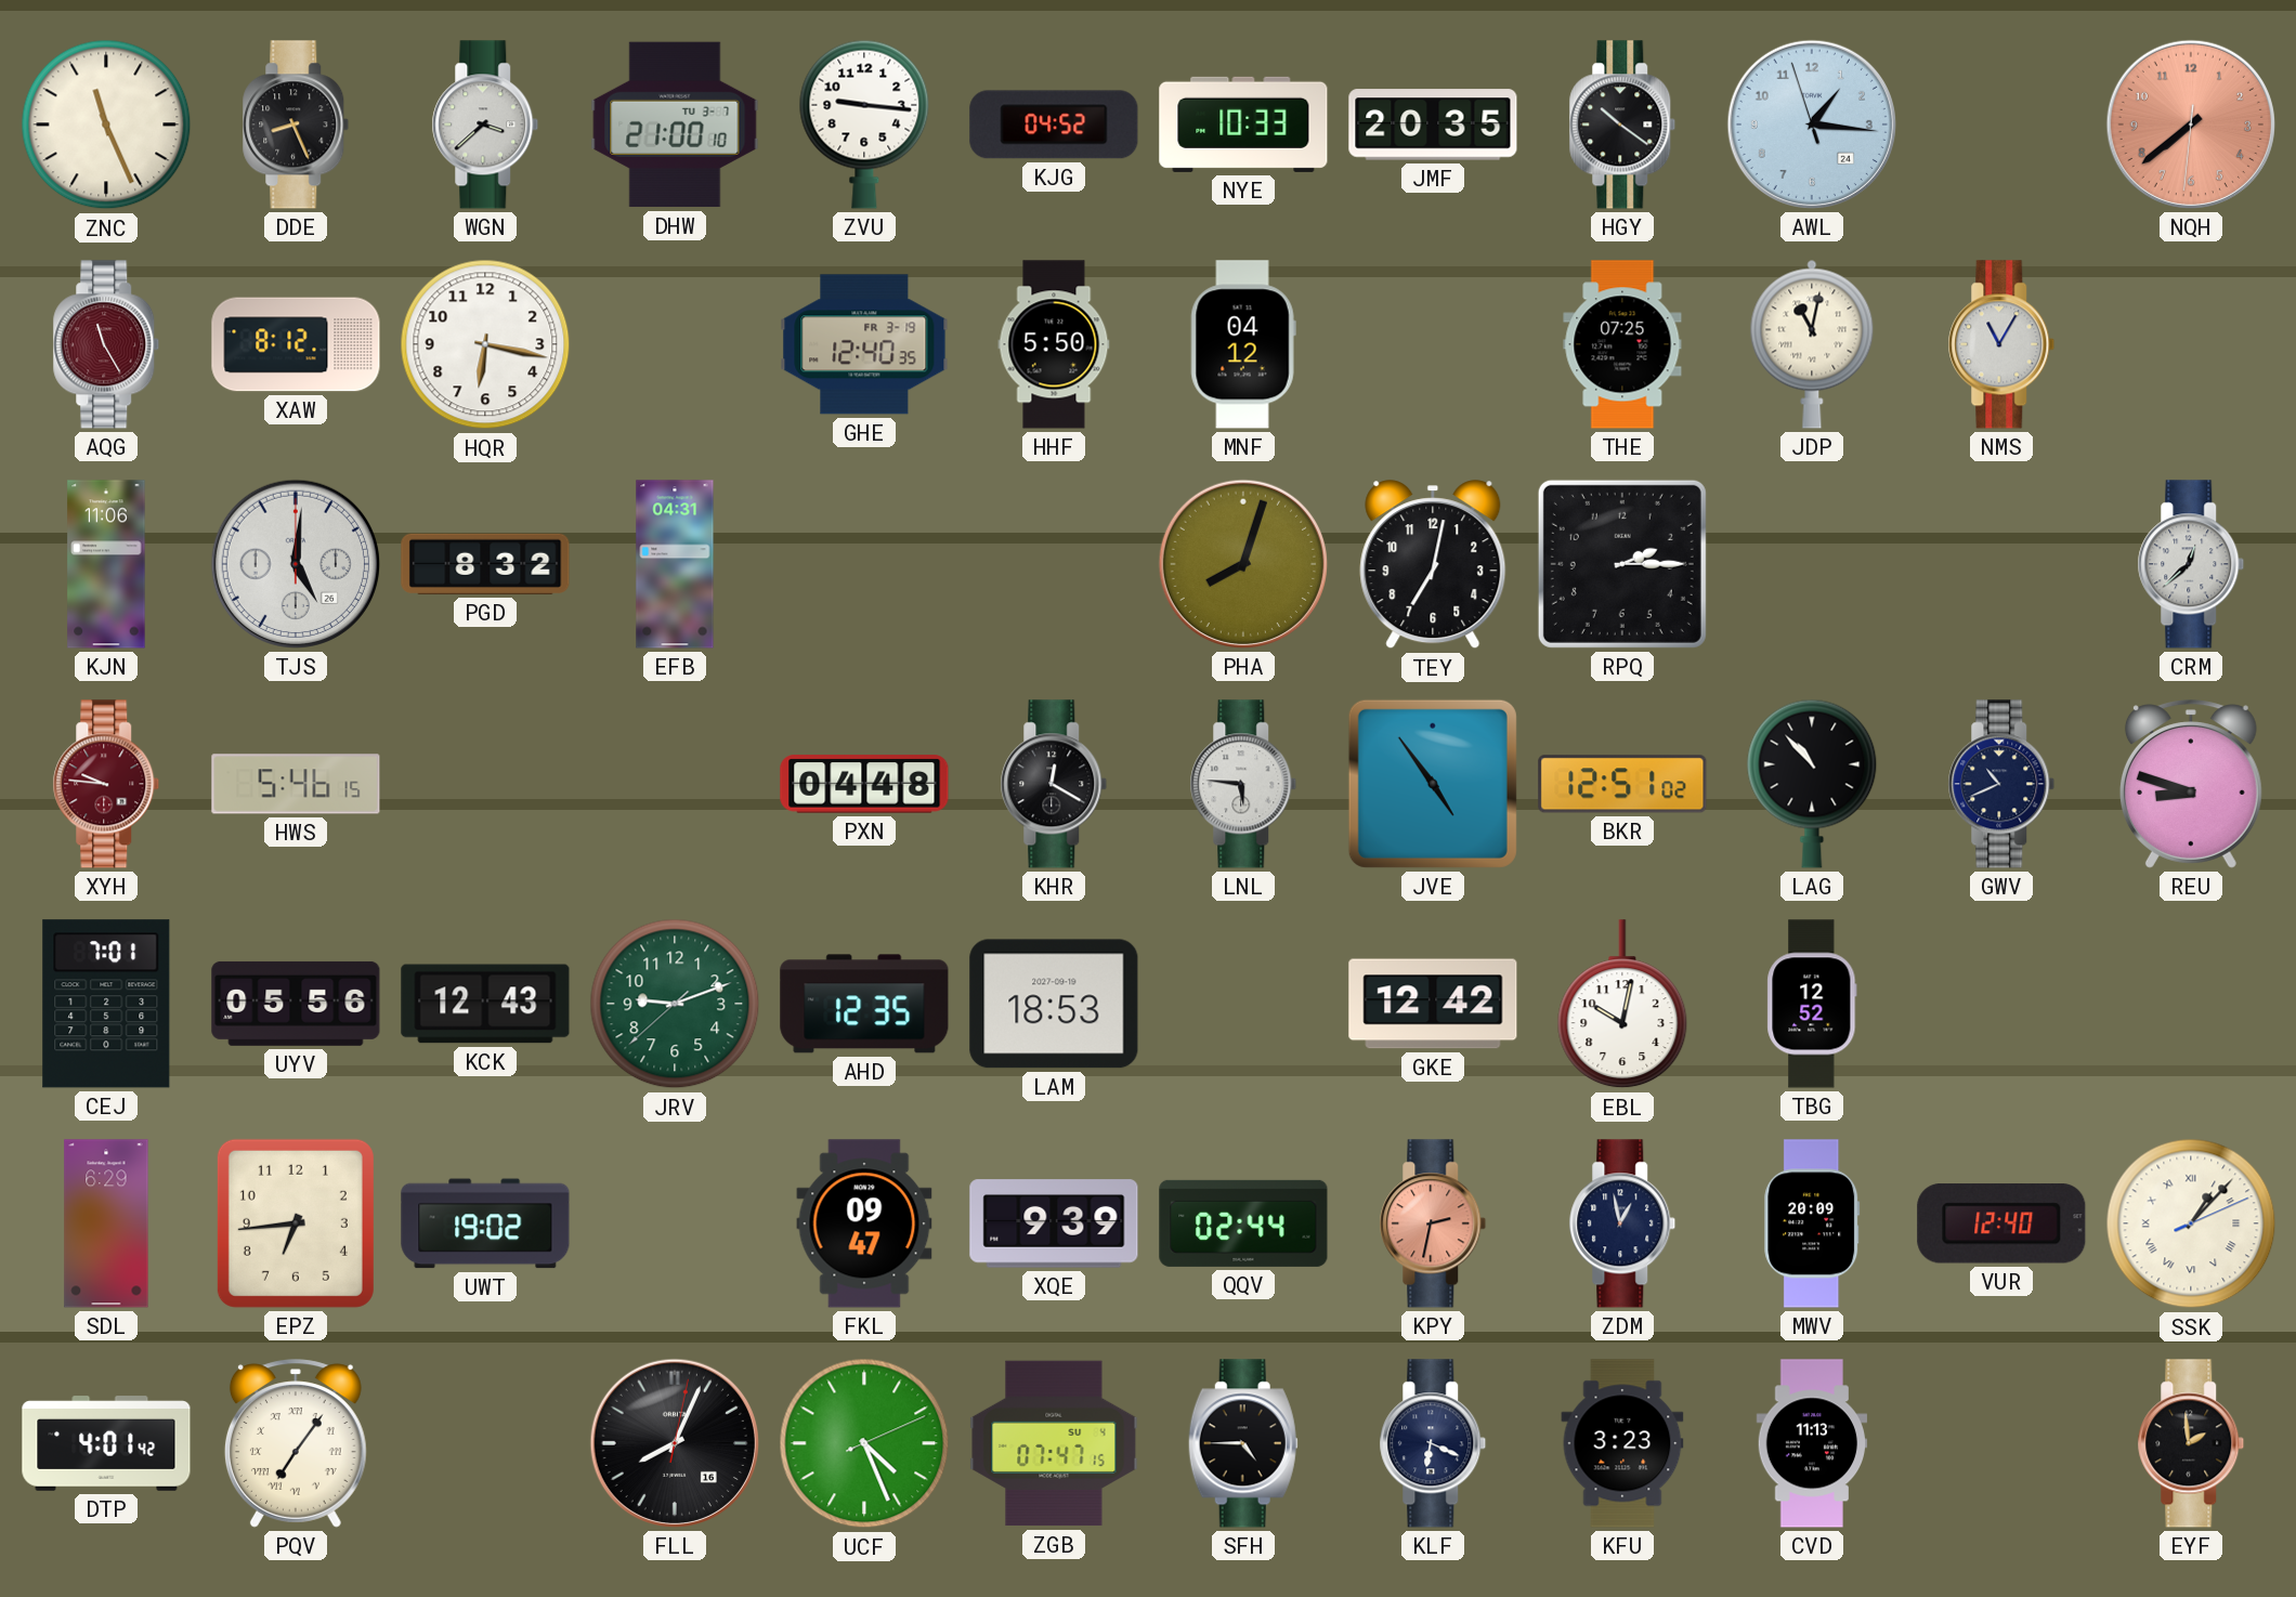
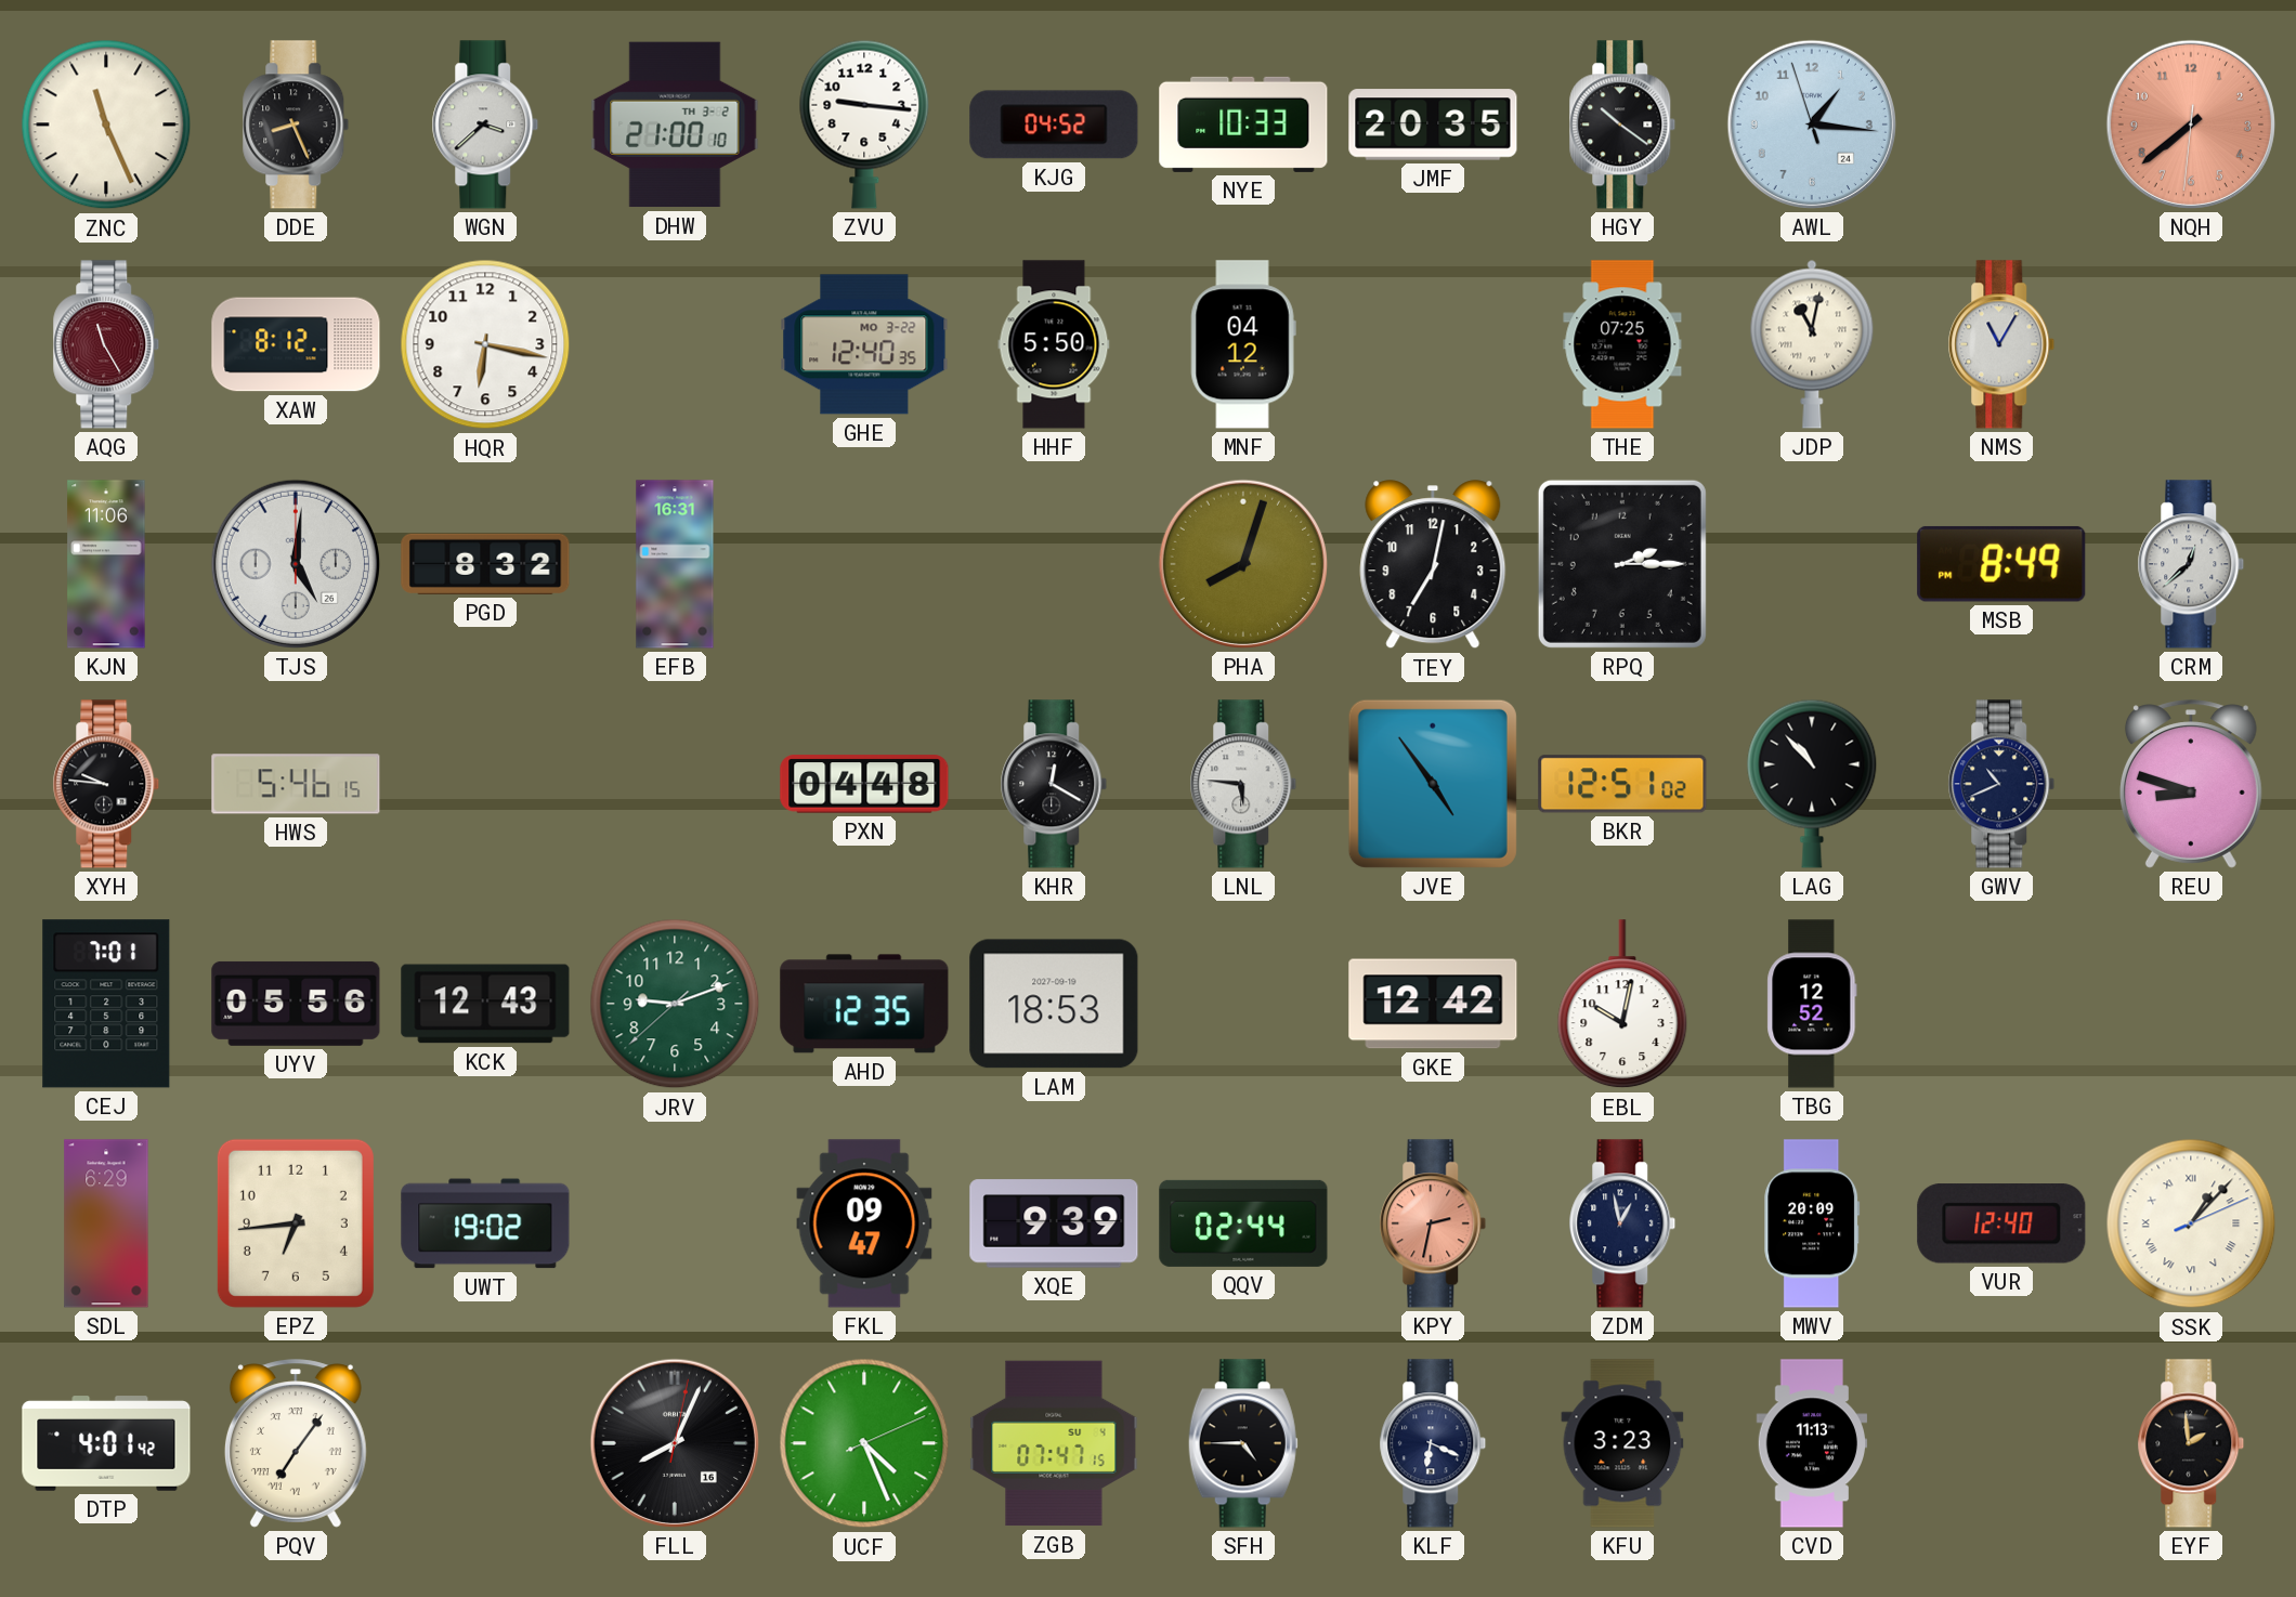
DHW date: TU 3-7 -> TH 3-2 (675, 125)
GHE date: FR 3-19 -> MO 3-22 (864, 344)
EFB: 04:31 -> 16:31 (675, 564)
MSB: none -> 8:49 (2001, 564)
XYH dial: burgundy -> black (106, 784)
